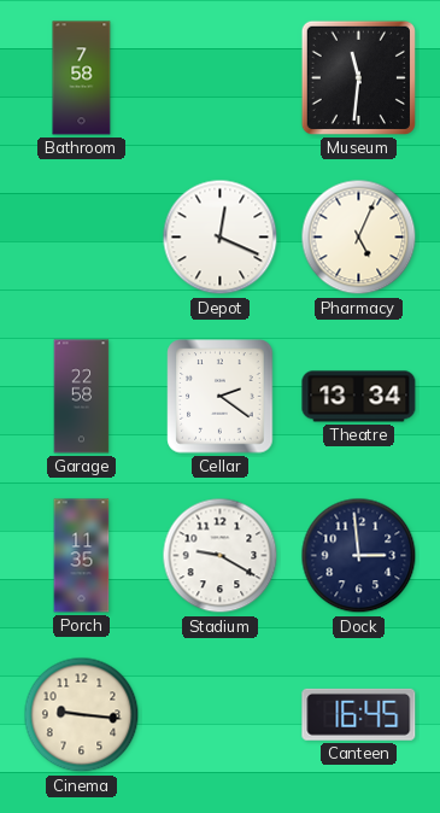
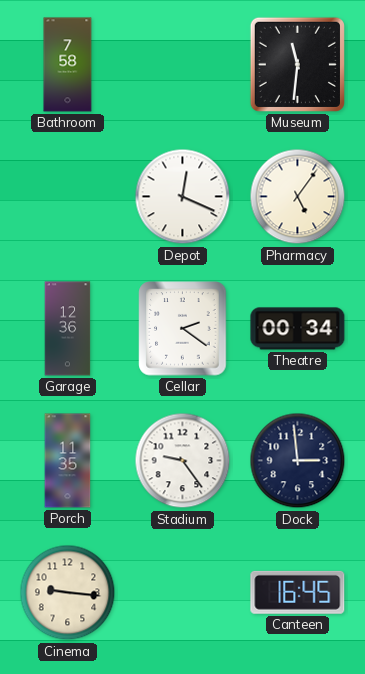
Pharmacy: 5:04 -> 5:06 (298, 197)
Garage: 22:58 -> 12:36 (68, 329)
Theatre: 13:34 -> 00:34 (298, 329)
Stadium: 9:20 -> 9:24 (183, 461)
